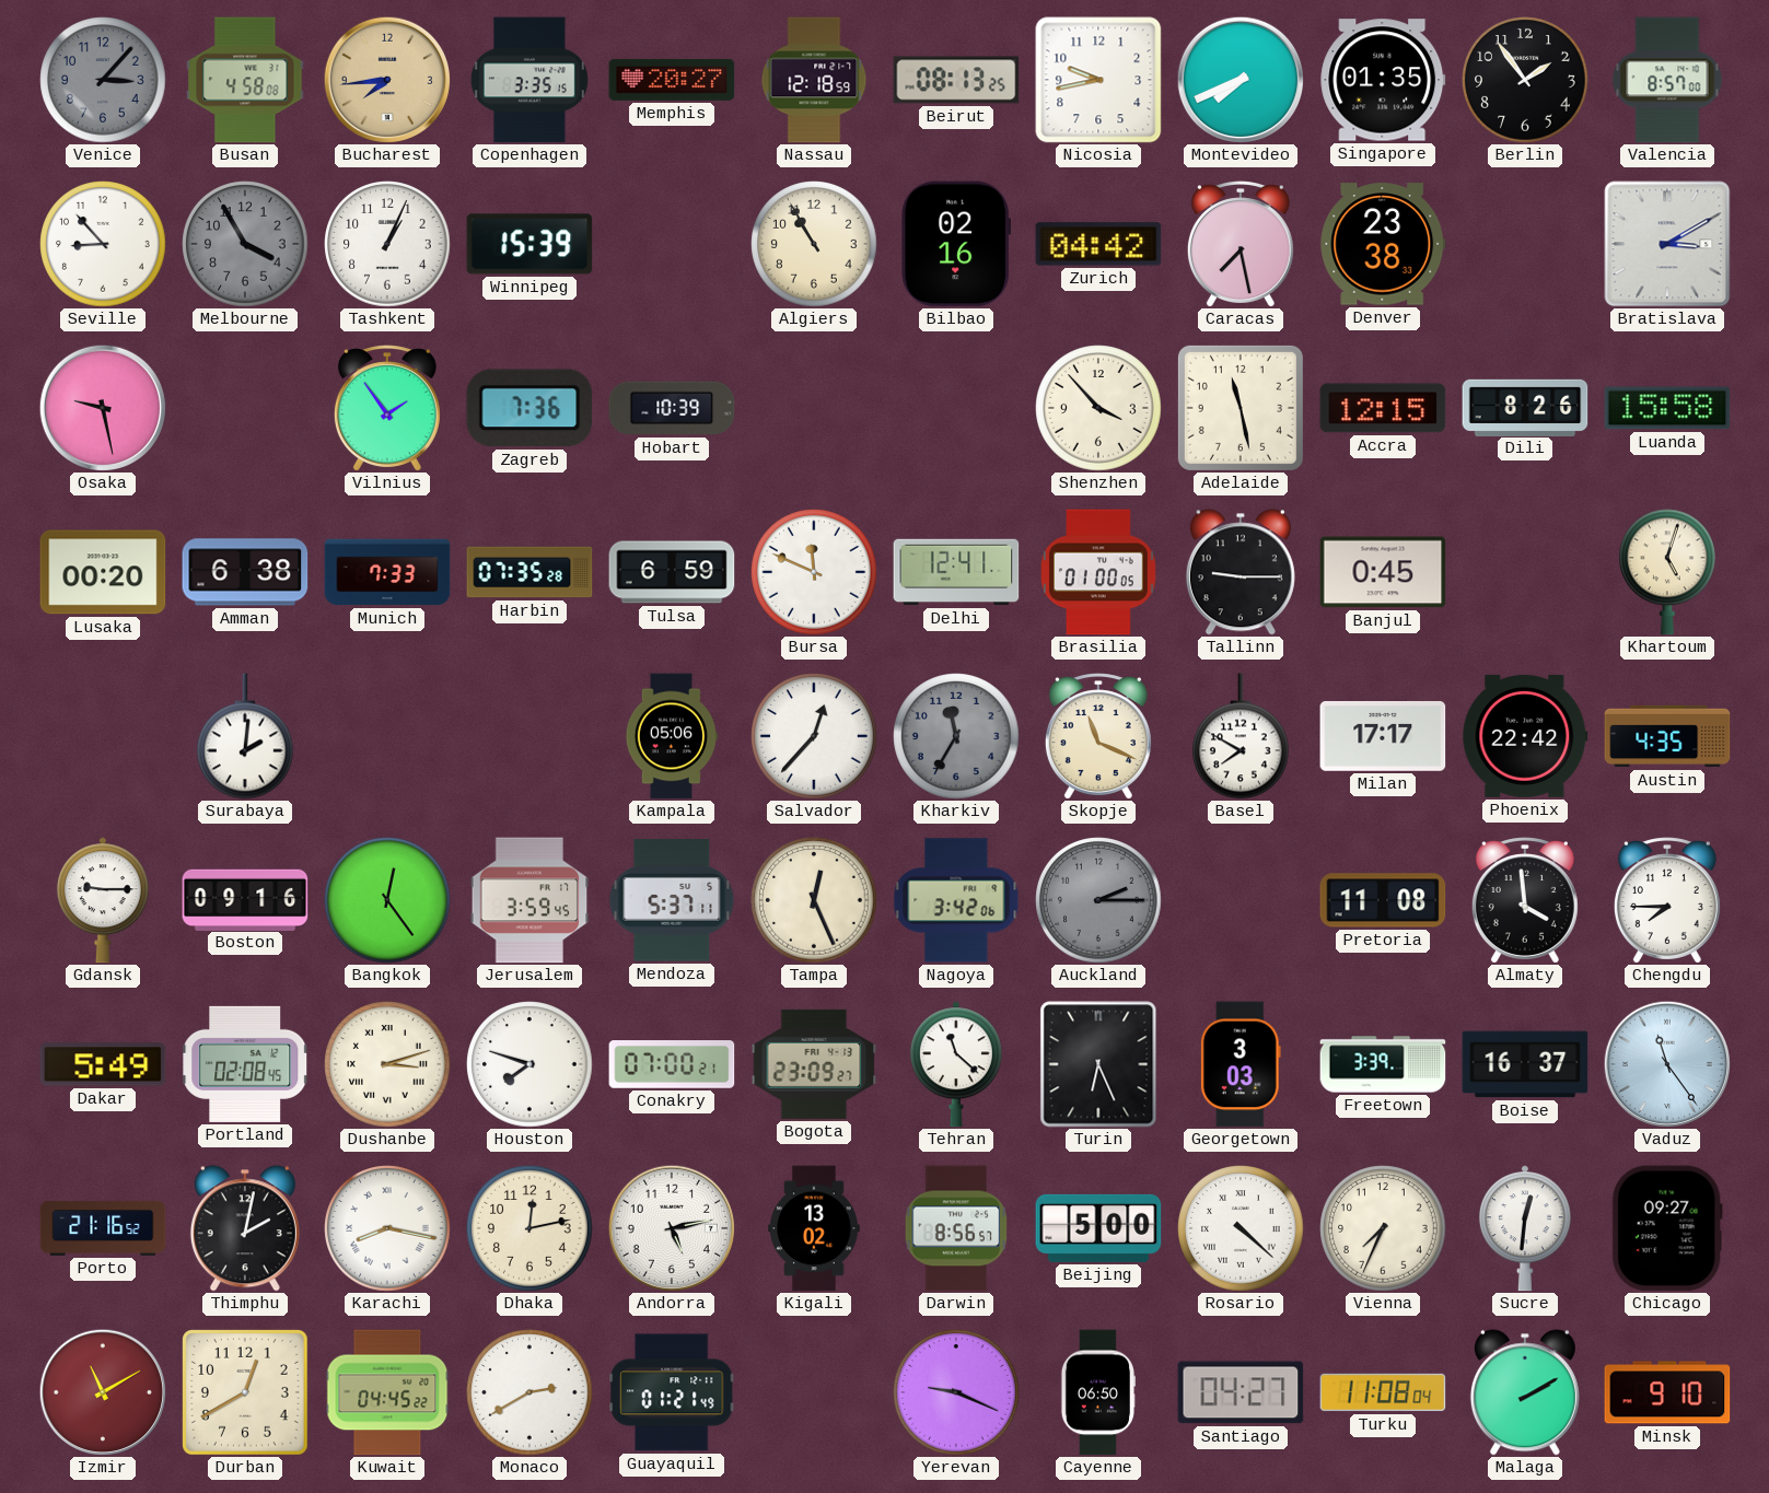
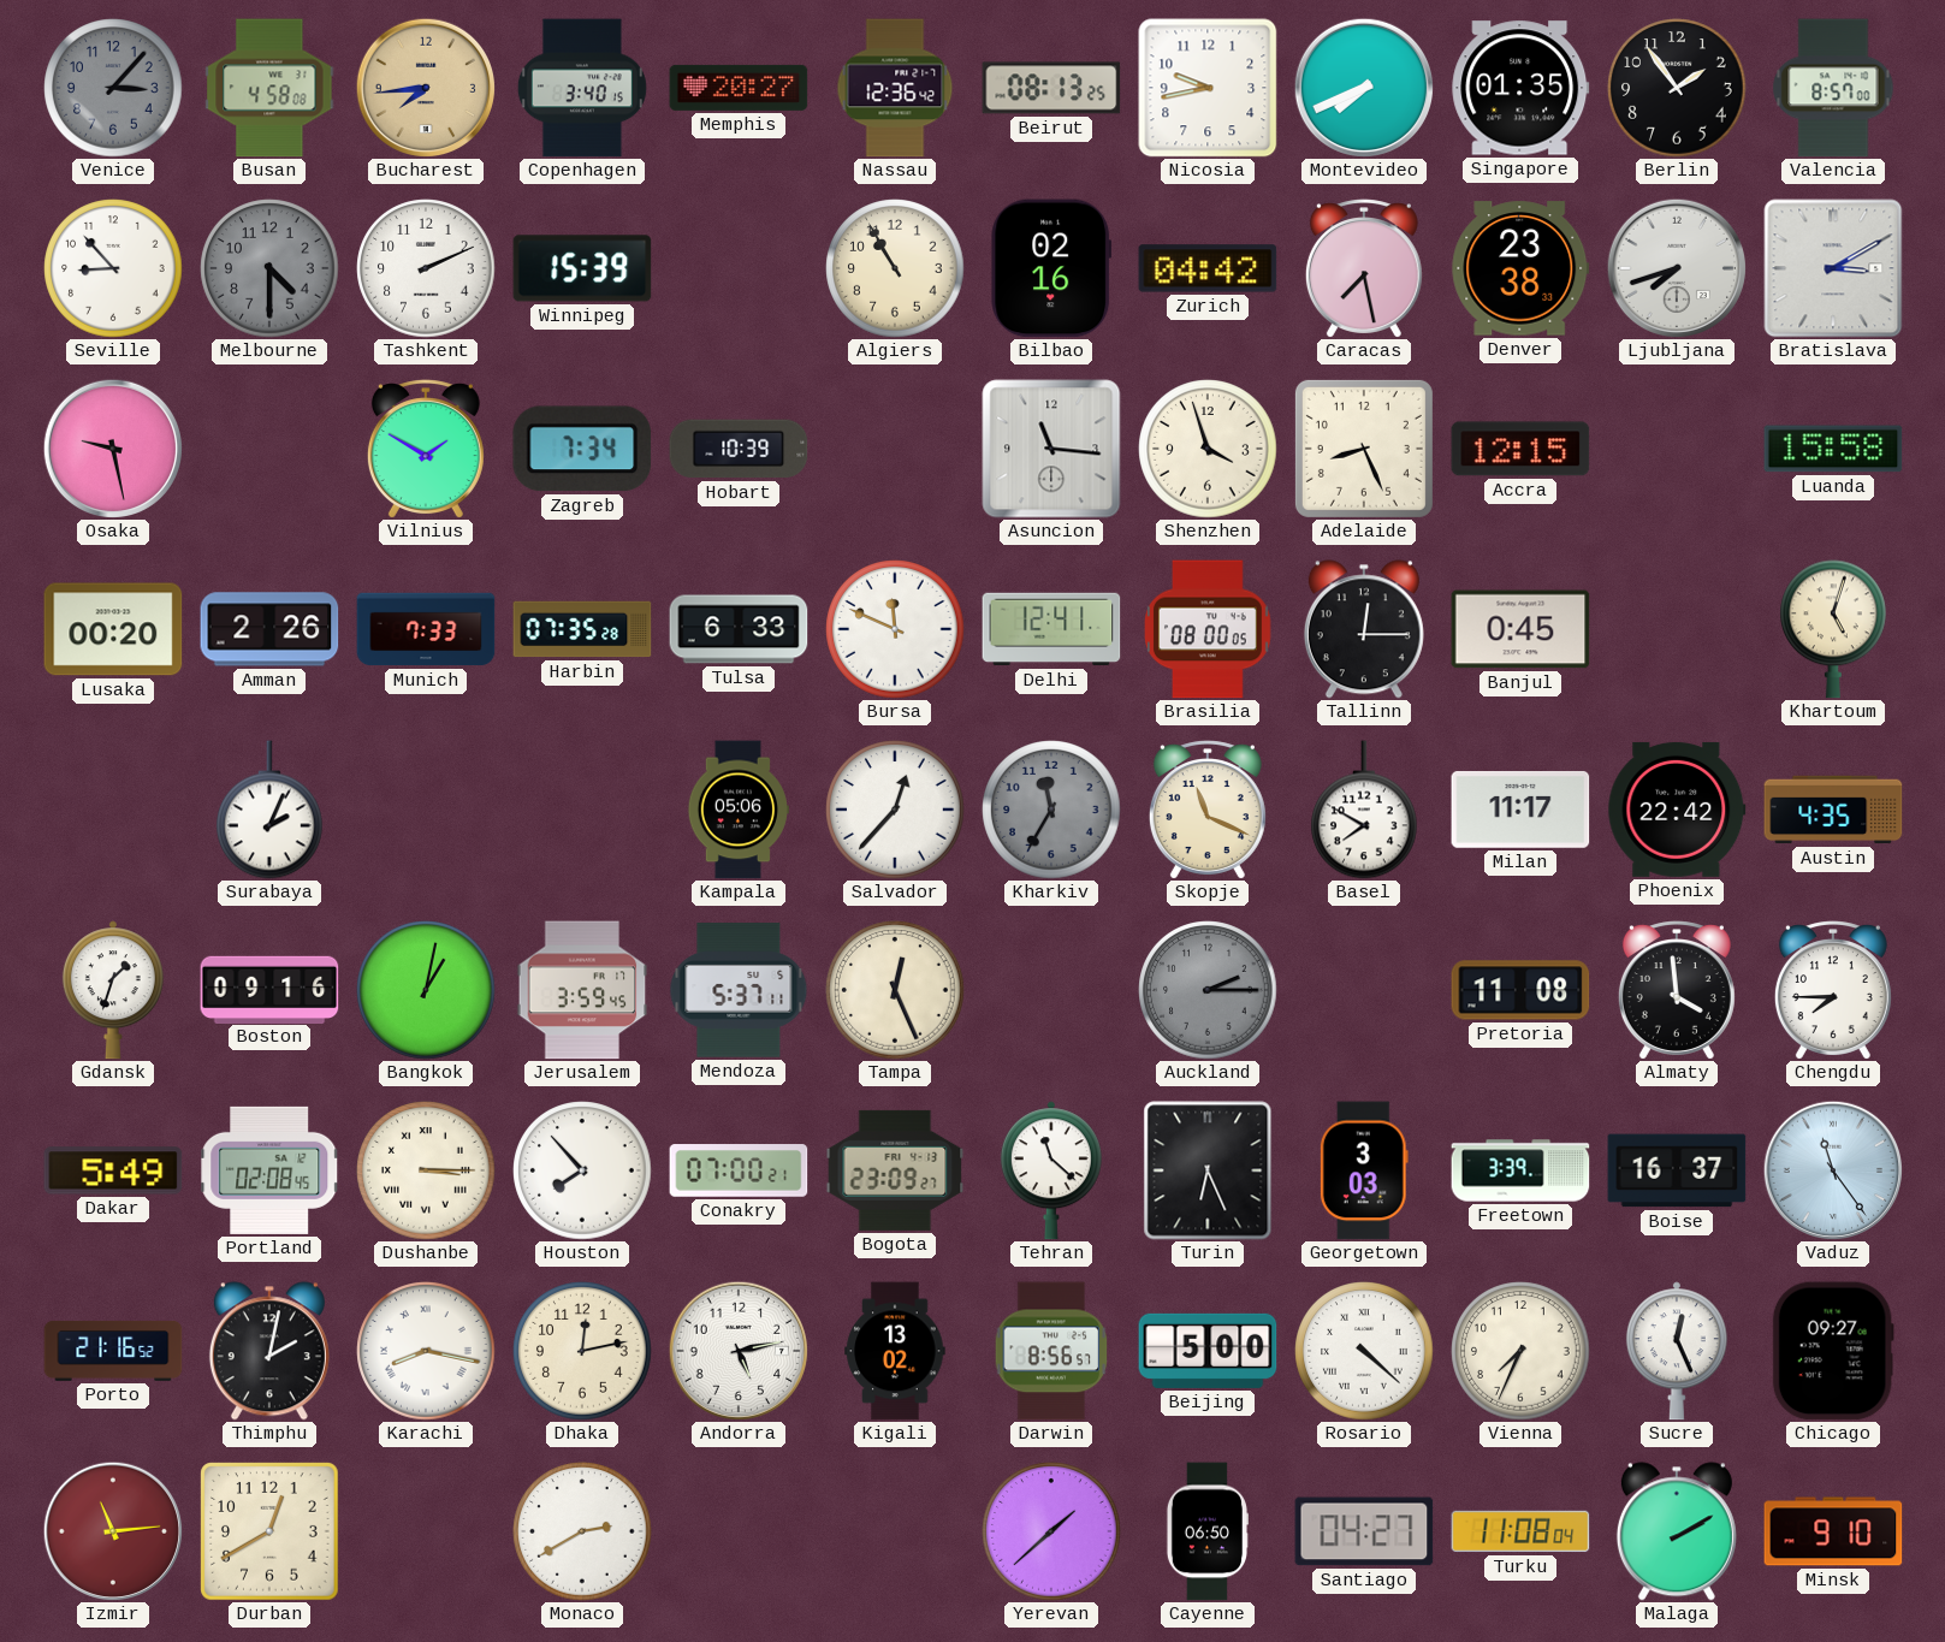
Copenhagen: 3:35 -> 3:40 (582, 88)
Nassau: 12:18 -> 12:36 (895, 88)
Melbourne: 3:55 -> 4:30 (269, 268)
Tashkent: 1:04 -> 2:11 (426, 268)
Ljubljana: none -> 7:42 (1676, 267)
Vilnius: 1:54 -> 1:50 (426, 449)
Zagreb: 7:36 -> 7:34 (582, 449)
Asuncion: none -> 11:16 (1051, 449)
Shenzhen: 3:53 -> 3:57 (1208, 449)
Adelaide: 11:28 -> 8:26 (1364, 449)
Dili: 8:26 -> none (1525, 407)
Amman: 6:38 -> 2:26 (269, 629)
Tulsa: 6:59 -> 6:33 (739, 629)
Brasilia: 01:00 -> 08:00 (1209, 629)
Tallinn: 9:15 -> 12:15 (1364, 629)
Surabaya: 2:01 -> 2:04 (271, 810)
Milan: 17:17 -> 11:17 (1520, 810)
Gdansk: 9:15 -> 1:33 (113, 990)
Bangkok: 12:24 -> 1:02 (426, 990)
Nagoya: 3:42 -> none (956, 900)
Dushanbe: 3:12 -> 3:15 (426, 1170)
Houston: 7:48 -> 7:53 (582, 1170)
Sucre: 12:31 -> 12:26 (1677, 1351)
Izmir: 11:10 -> 11:14 (112, 1530)
Kuwait: 04:45 -> none (387, 1392)
Guayaquil: 01:21 -> none (673, 1392)
Yerevan: 9:19 -> 1:38 (1051, 1531)
